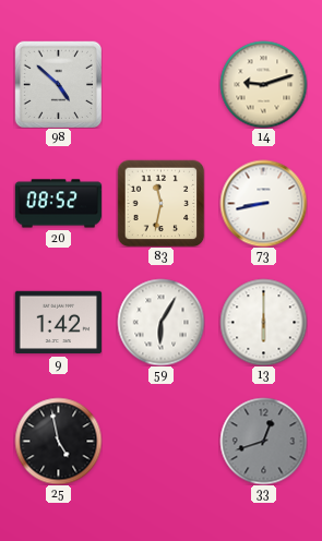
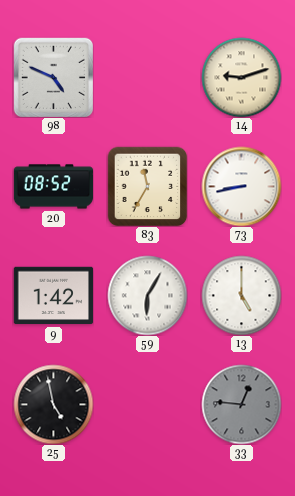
98: 4:52 -> 4:49 (53, 77)
83: 11:32 -> 11:35 (147, 186)
13: 6:00 -> 5:00 (241, 295)
33: 12:42 -> 12:46 (241, 404)
